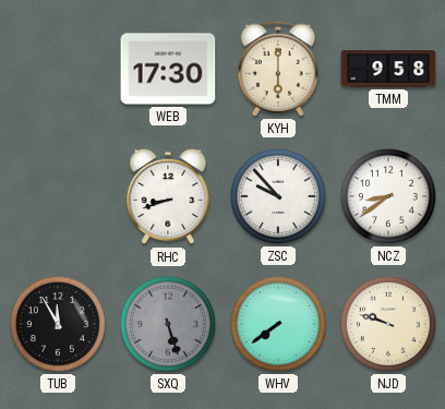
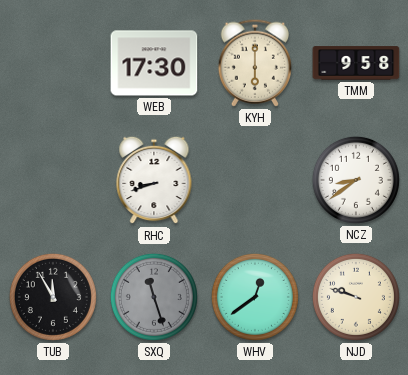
ZSC: 9:53 -> none (278, 196)
SXQ: 5:27 -> 11:27 (154, 297)
WHV: 7:39 -> 12:39 (255, 297)
